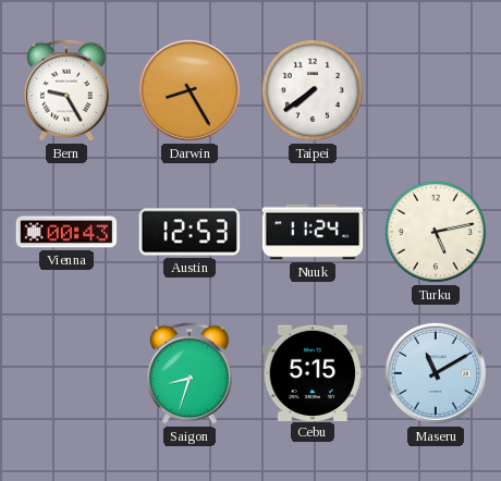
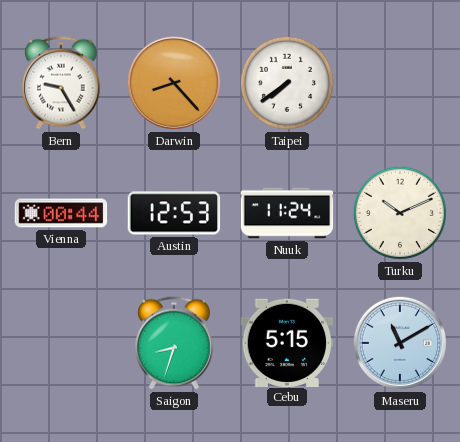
Darwin: 8:25 -> 8:23 (174, 83)
Vienna: 00:43 -> 00:44 (61, 213)
Turku: 5:13 -> 10:11 (400, 213)
